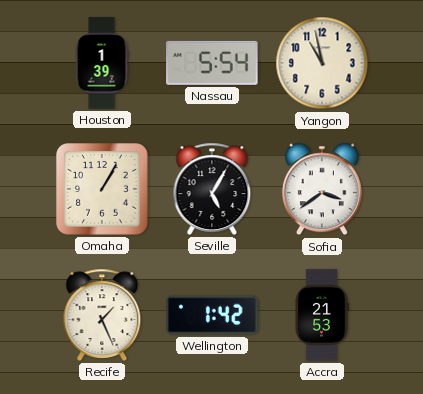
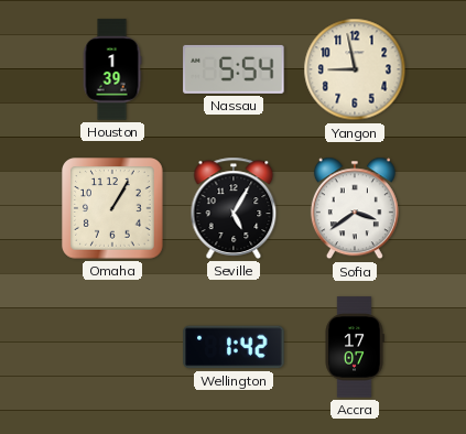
Yangon: 10:58 -> 8:58 (355, 69)
Recife: 1:26 -> none (102, 315)
Accra: 21:53 -> 17:07 (355, 347)
